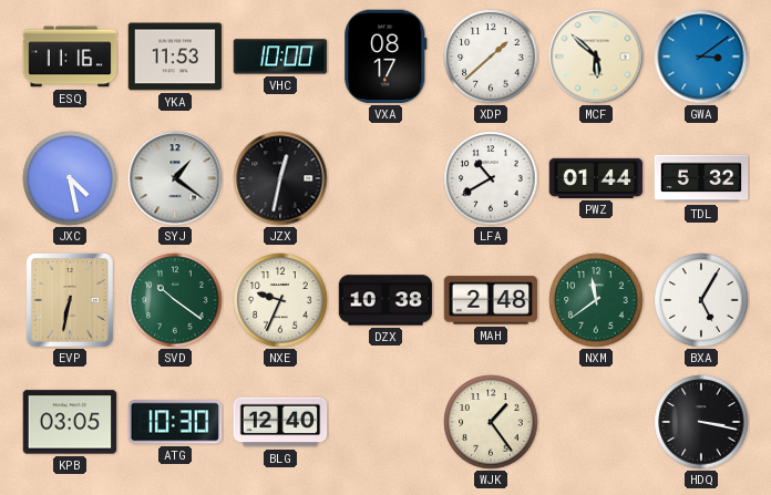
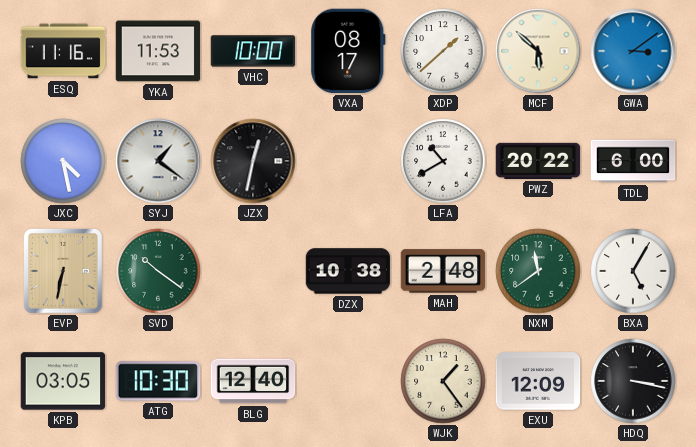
PWZ: 01:44 -> 20:22 (538, 161)
TDL: 5:32 -> 6:00 (633, 161)
NXE: 9:34 -> none (280, 300)
EXU: none -> 12:09 (538, 381)
